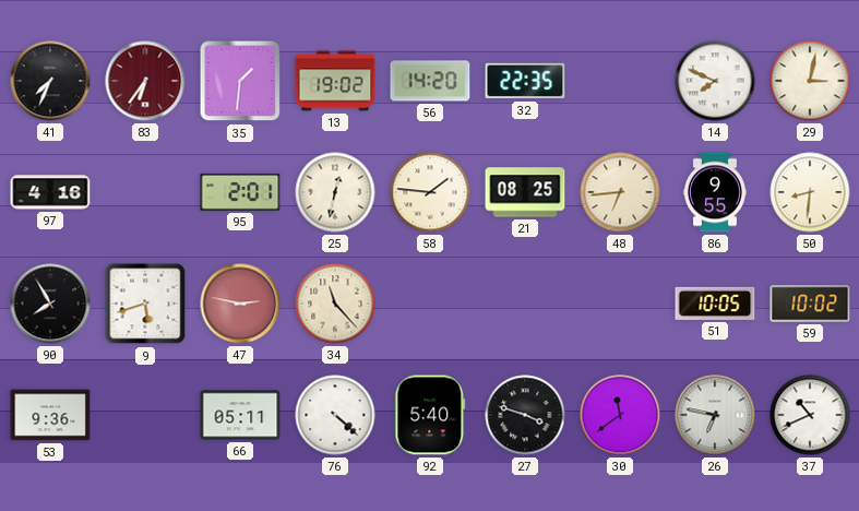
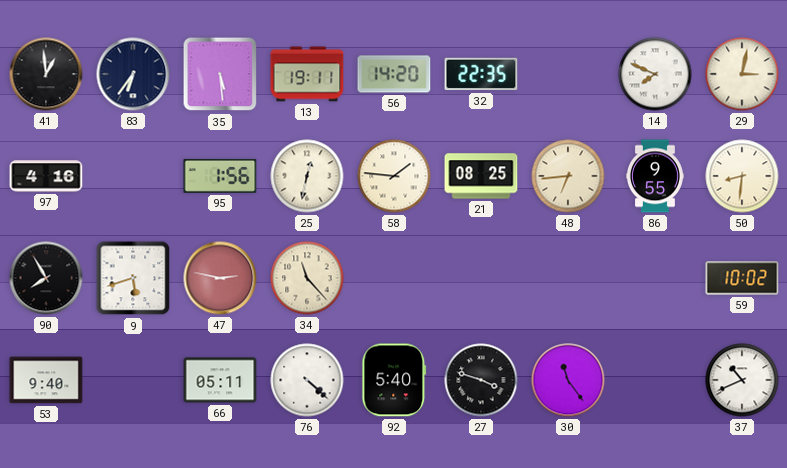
41: 7:34 -> 12:59 (46, 74)
83 dial: burgundy -> navy (133, 74)
35: 1:31 -> 5:29 (220, 74)
13: 19:02 -> 19:11 (307, 74)
95: 2:01 -> 1:56 (220, 176)
51: 10:05 -> none (715, 304)
53: 9:36 -> 9:40 (46, 380)
30: 11:39 -> 11:24 (568, 380)
26: 6:47 -> none (715, 415)
